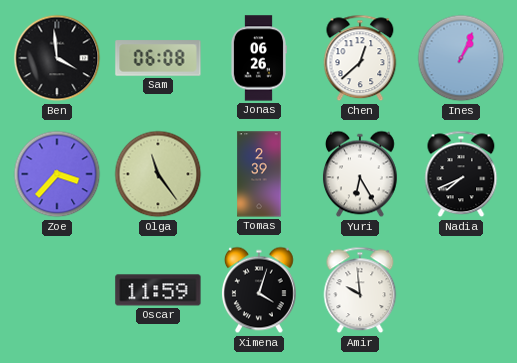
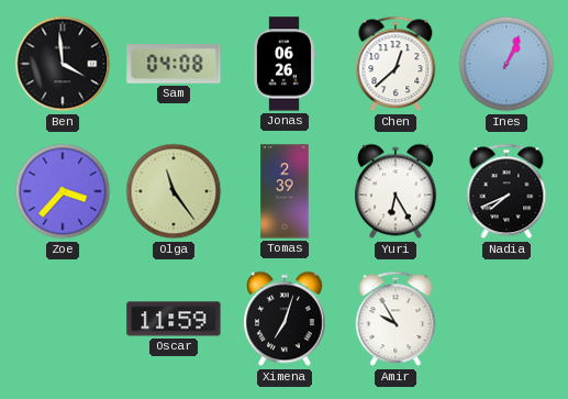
Sam: 06:08 -> 04:08 (174, 64)
Ximena: 4:03 -> 7:03 (285, 319)
Amir: 9:59 -> 9:55 (396, 319)
